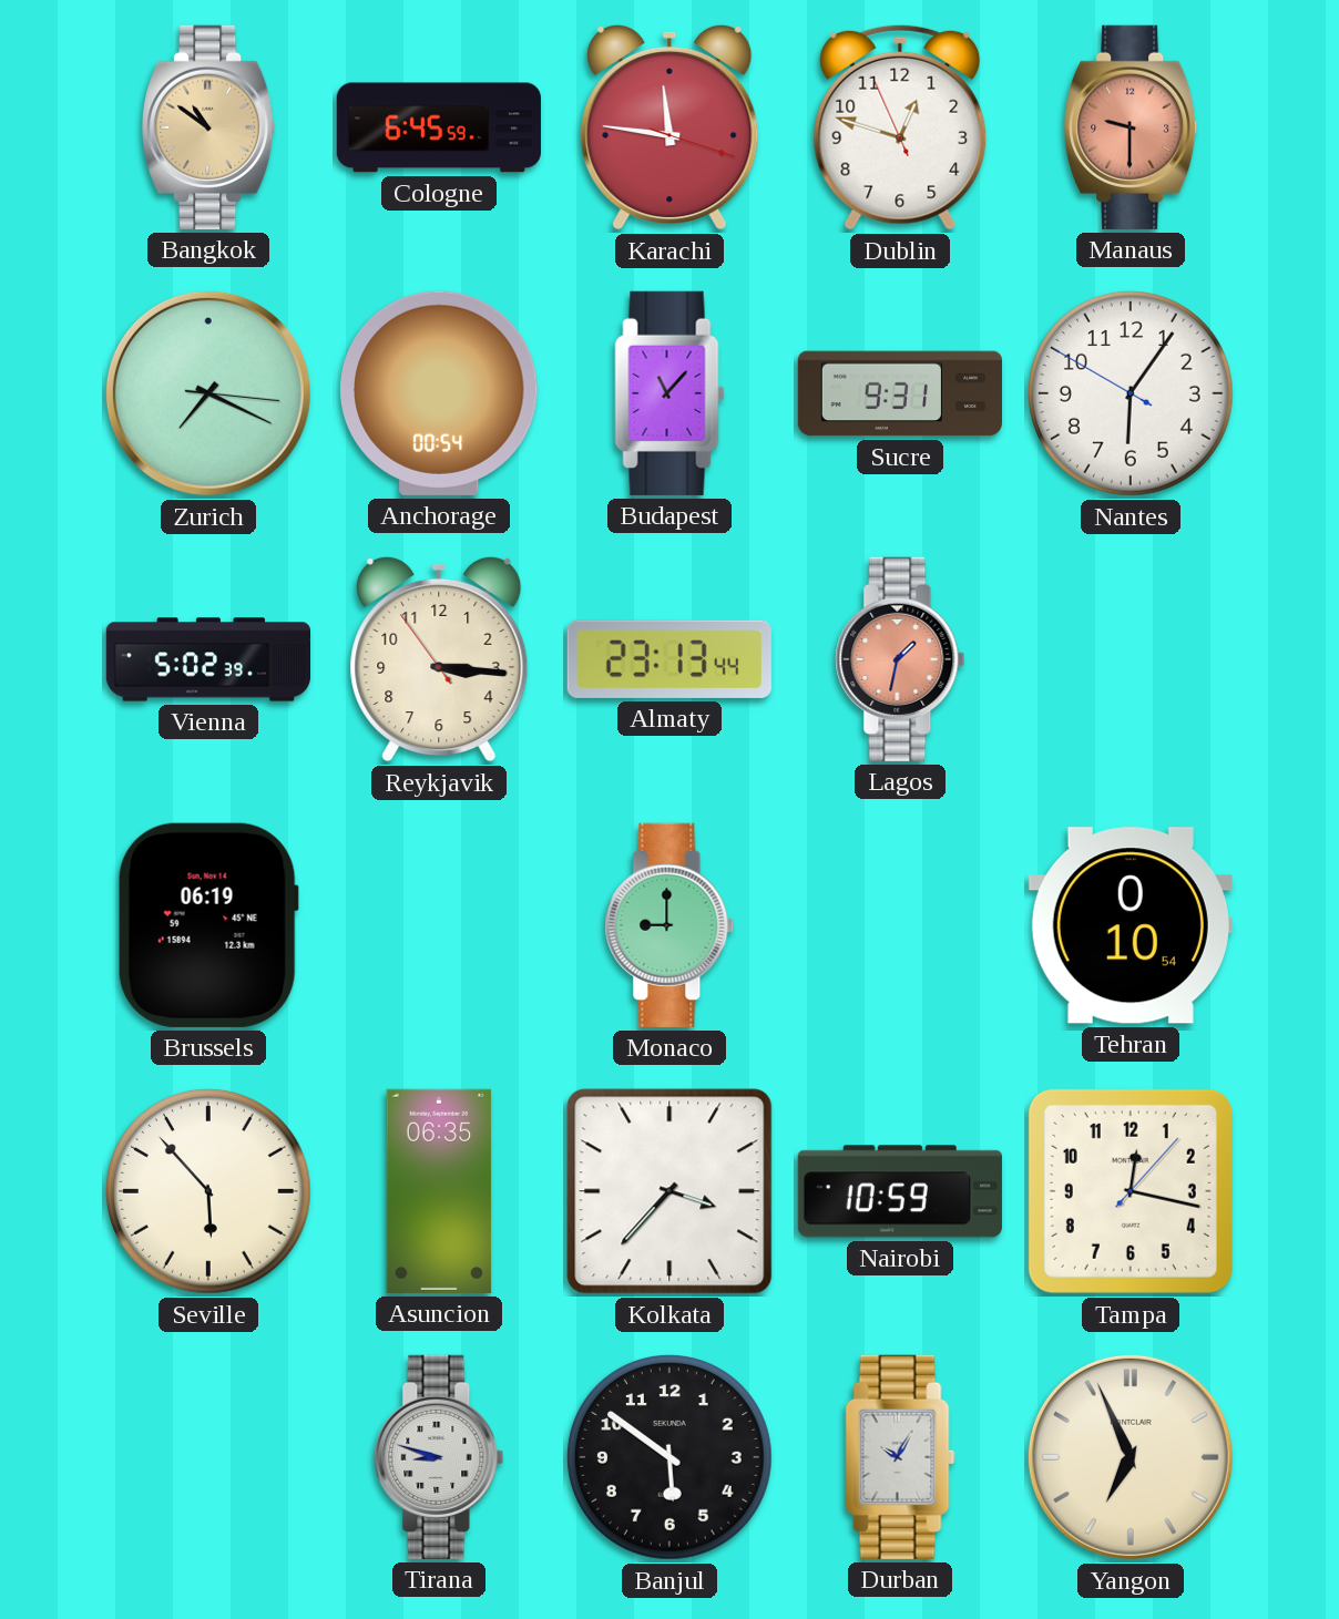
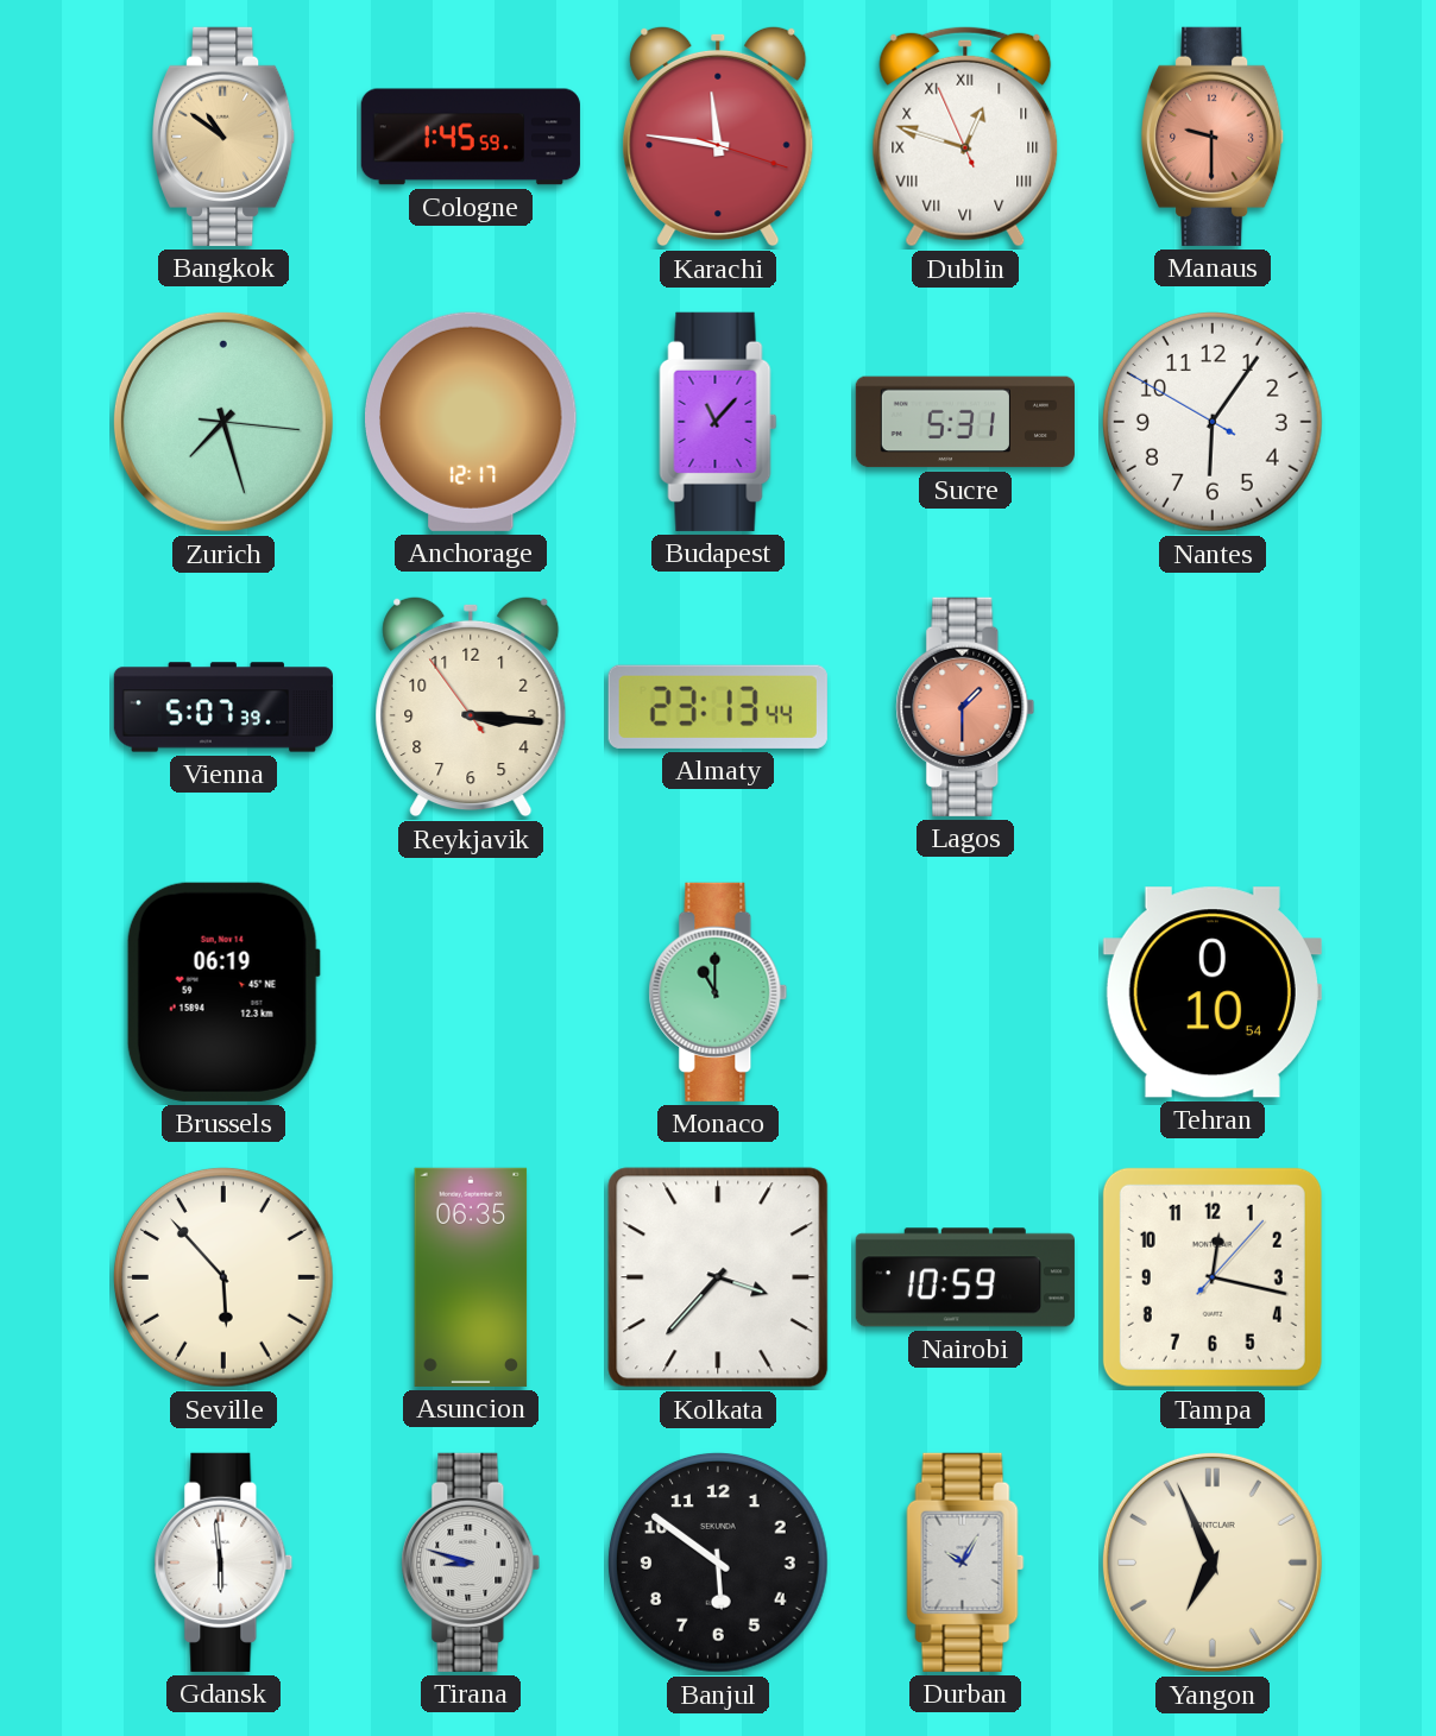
Cologne: 6:45 -> 1:45 (471, 137)
Dublin numerals: Arabic -> Roman (965, 137)
Zurich: 7:19 -> 7:27 (223, 422)
Anchorage: 00:54 -> 12:17 (472, 422)
Sucre: 9:31 -> 5:31 (965, 422)
Vienna: 5:02 -> 5:07 (222, 707)
Lagos: 1:32 -> 1:30 (965, 707)
Monaco: 9:00 -> 11:00 (718, 992)
Gdansk: none -> 5:59 (223, 1563)
